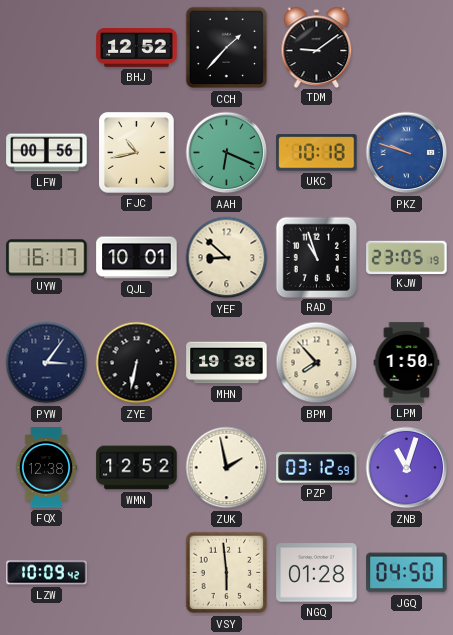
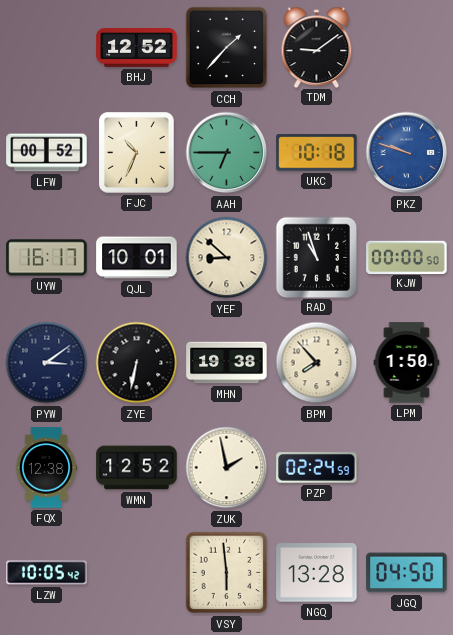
LFW: 00:56 -> 00:52 (47, 153)
FJC: 10:43 -> 10:34 (137, 153)
AAH: 6:19 -> 6:45 (227, 153)
KJW: 23:05 -> 00:00 (407, 257)
PYW: 3:06 -> 3:09 (47, 363)
PZP: 03:12 -> 02:24 (317, 468)
ZNB: 11:03 -> none (407, 468)
LZW: 10:09 -> 10:05 (47, 573)
NGQ: 01:28 -> 13:28 (317, 573)
